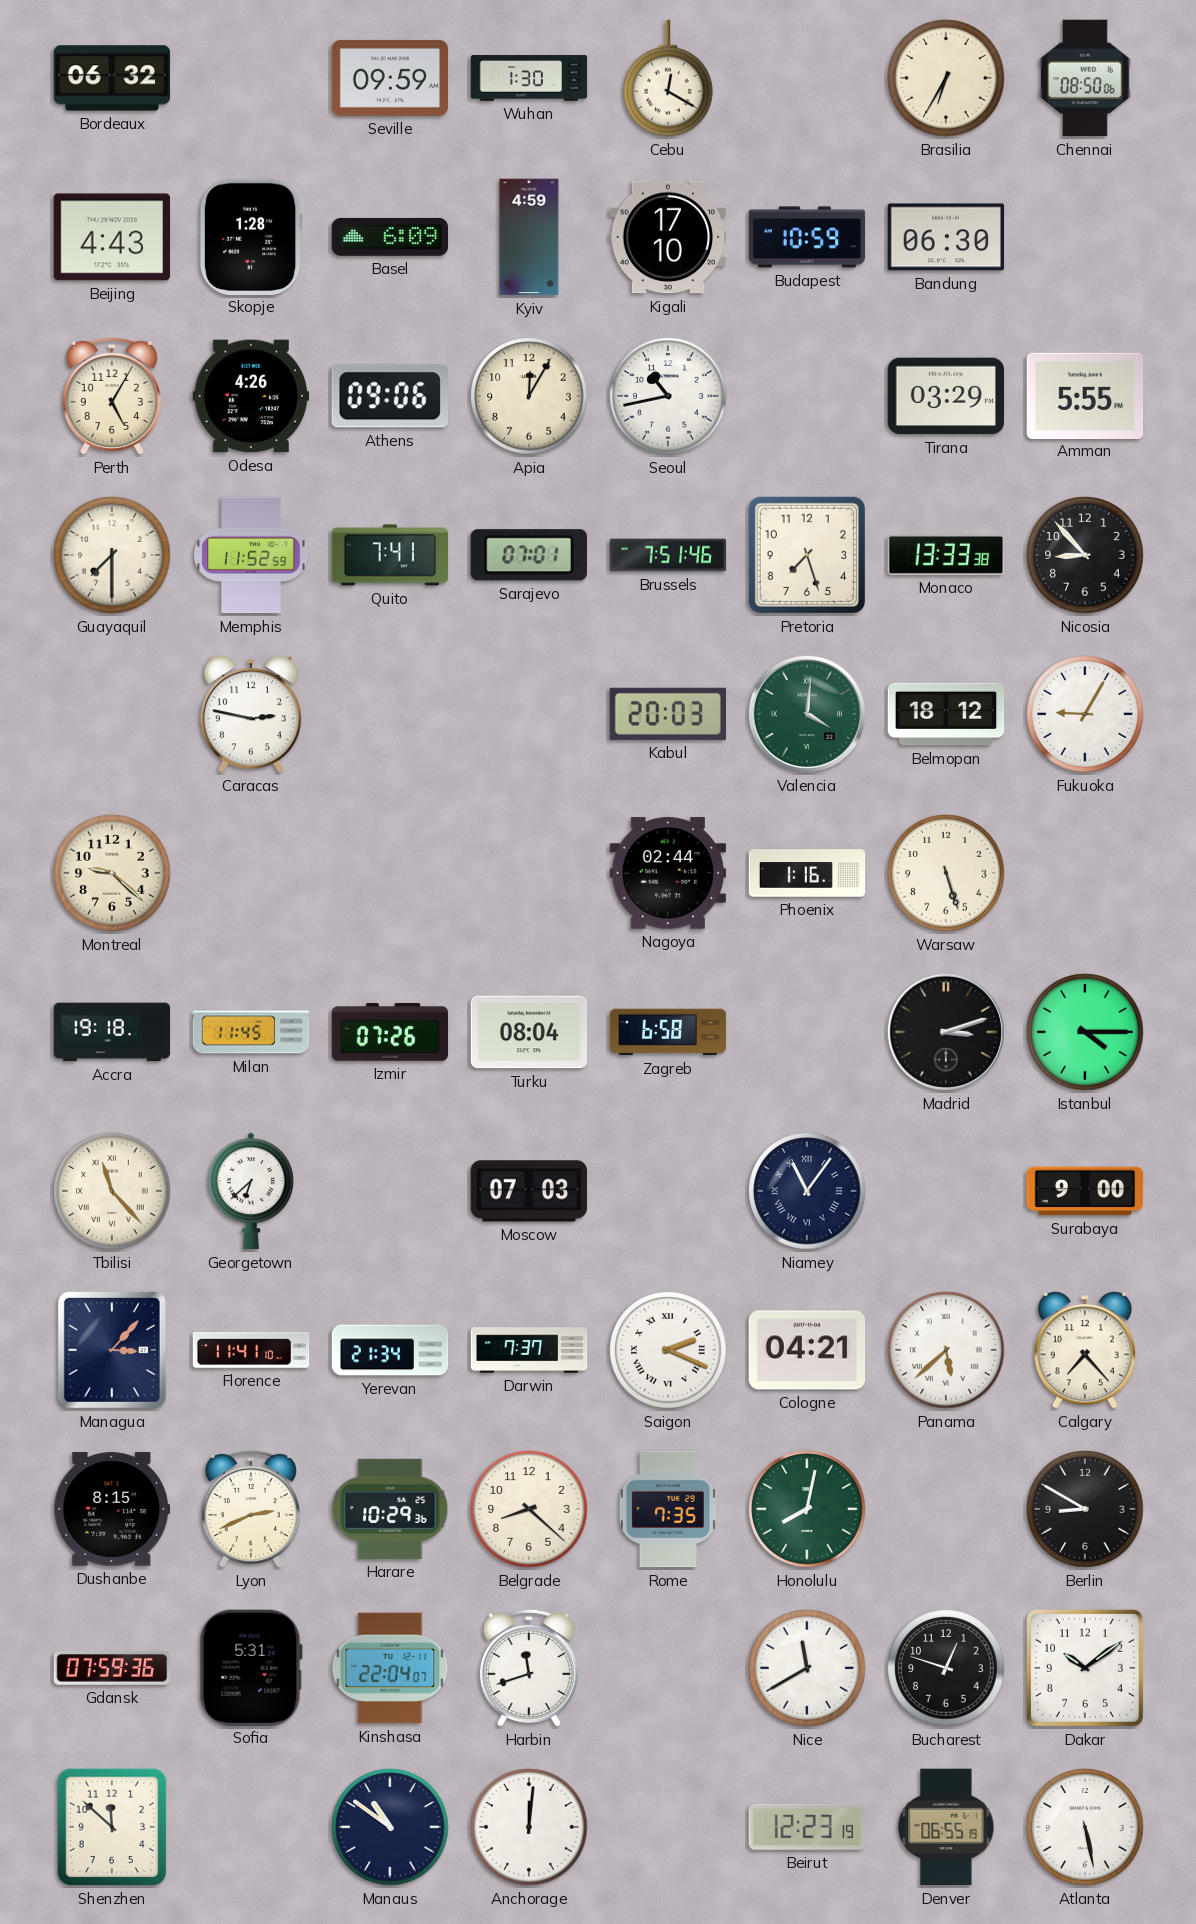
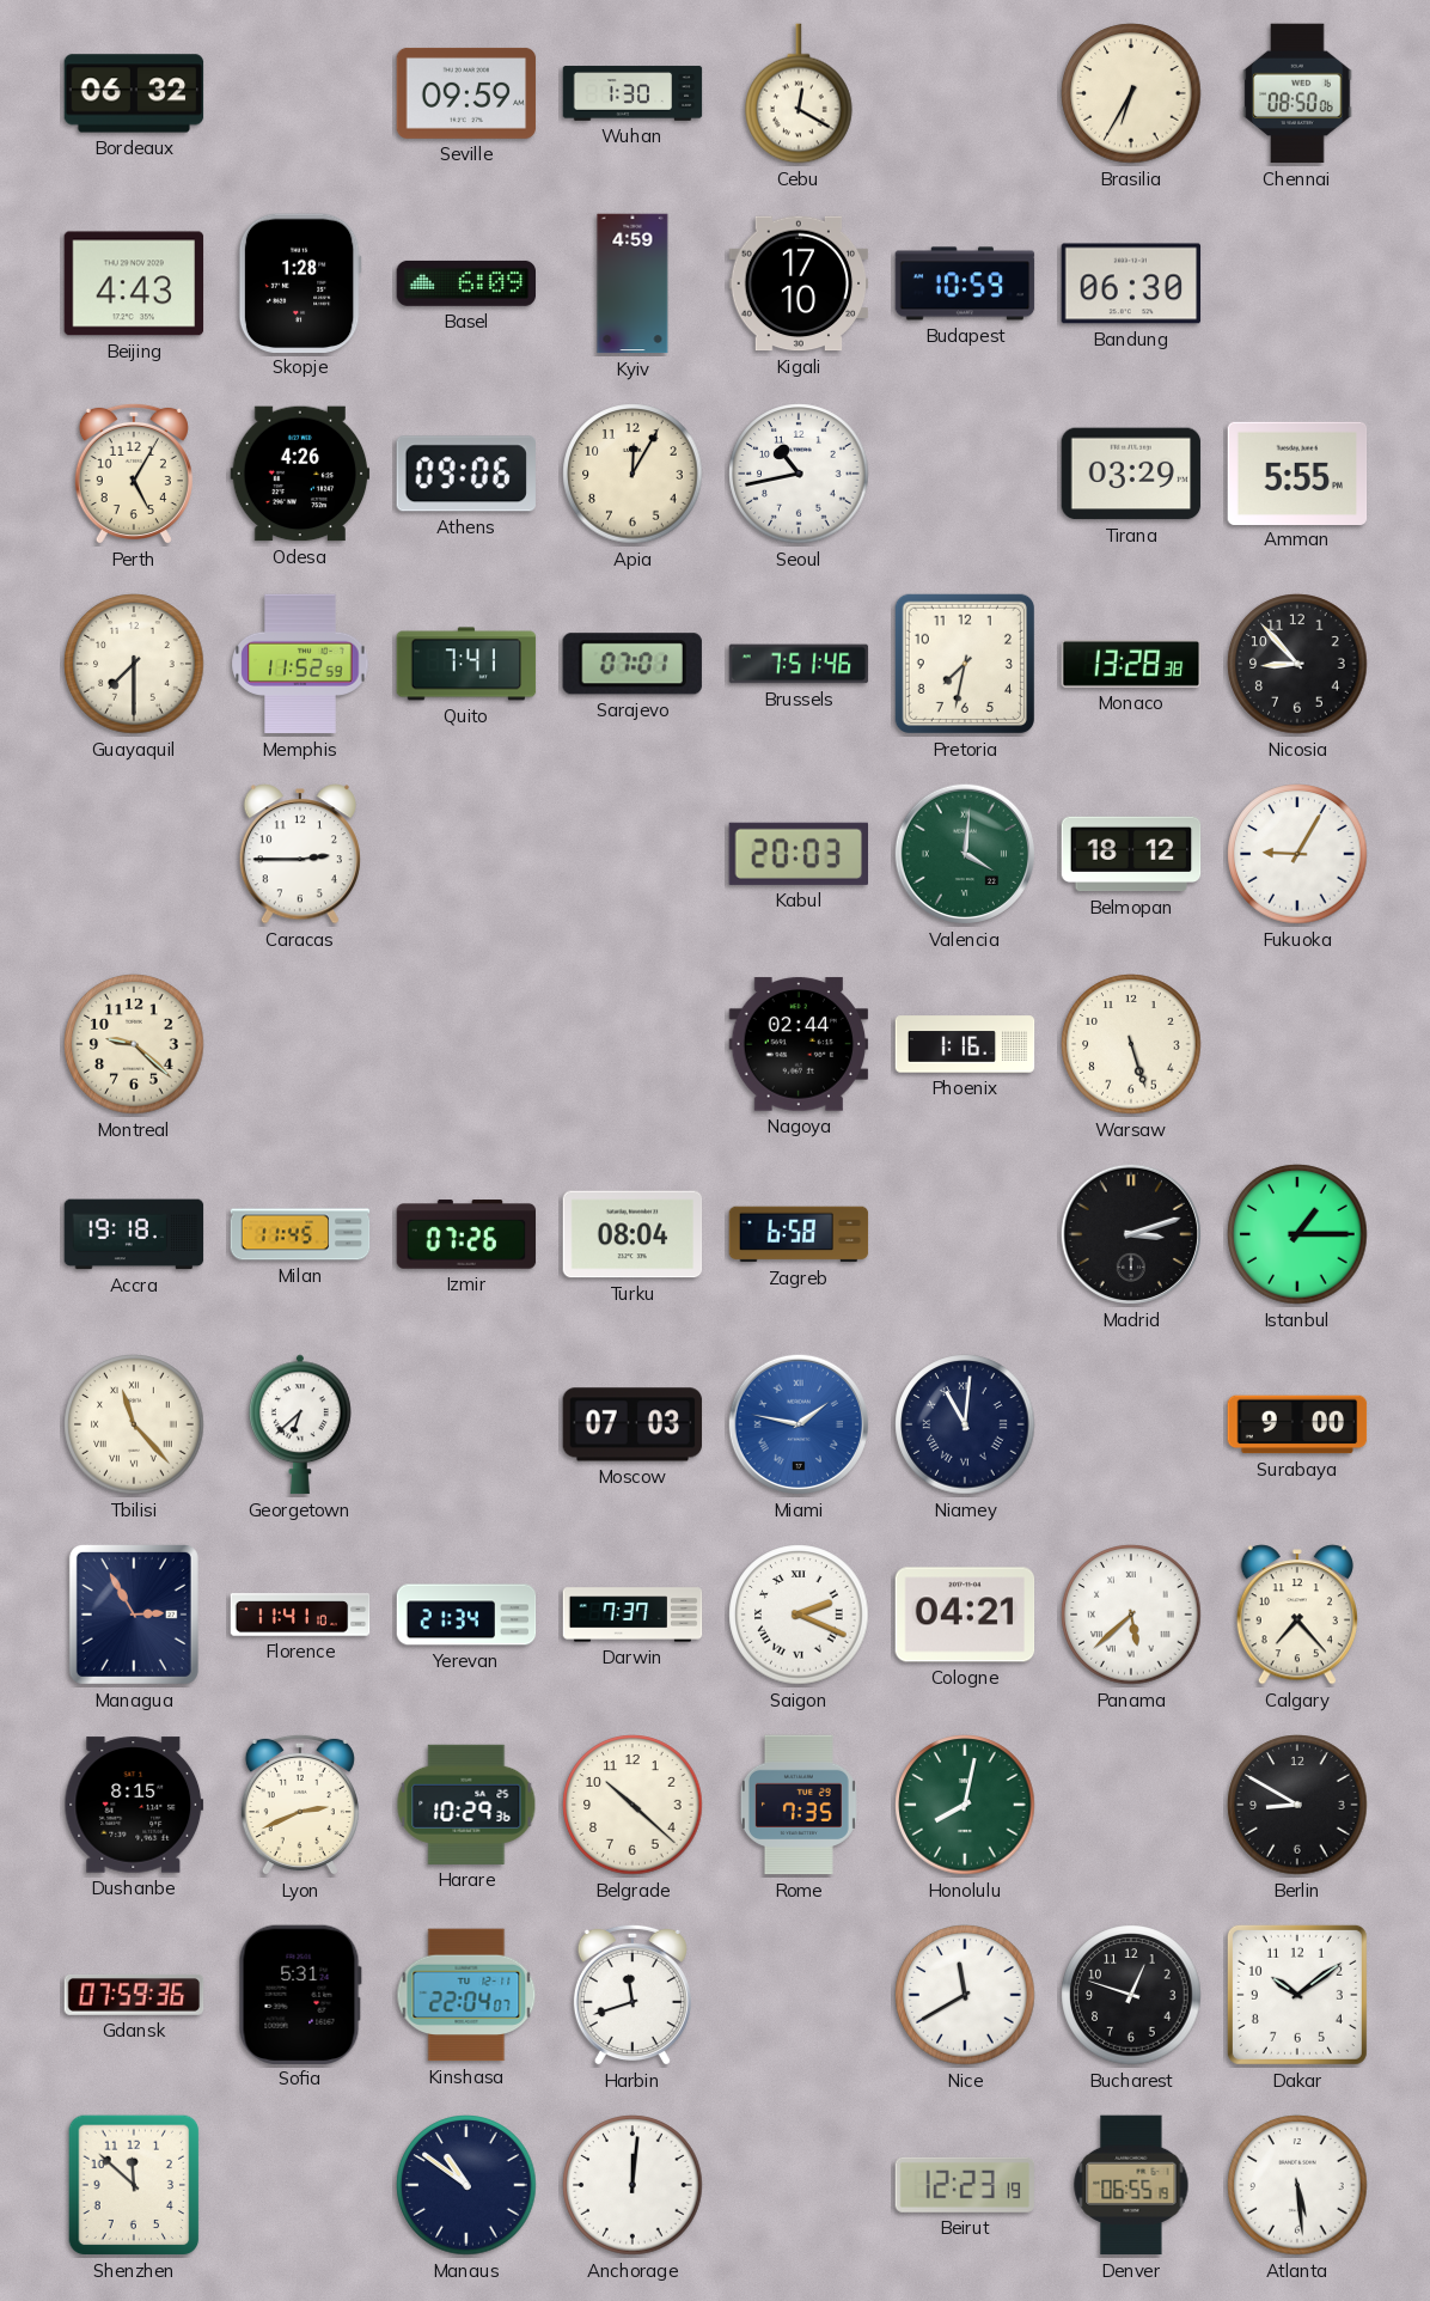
Pretoria: 7:27 -> 7:32 (965, 664)
Monaco: 13:33 -> 13:28 (1131, 664)
Caracas: 2:47 -> 2:45 (300, 854)
Istanbul: 4:15 -> 1:15 (1297, 1234)
Miami: none -> 1:47 (799, 1424)
Niamey: 11:06 -> 11:01 (965, 1424)
Managua: 3:07 -> 2:55 (134, 1615)
Belgrade: 8:22 -> 10:22 (632, 1805)
Atlanta: 5:28 -> 5:29 (1297, 2185)
